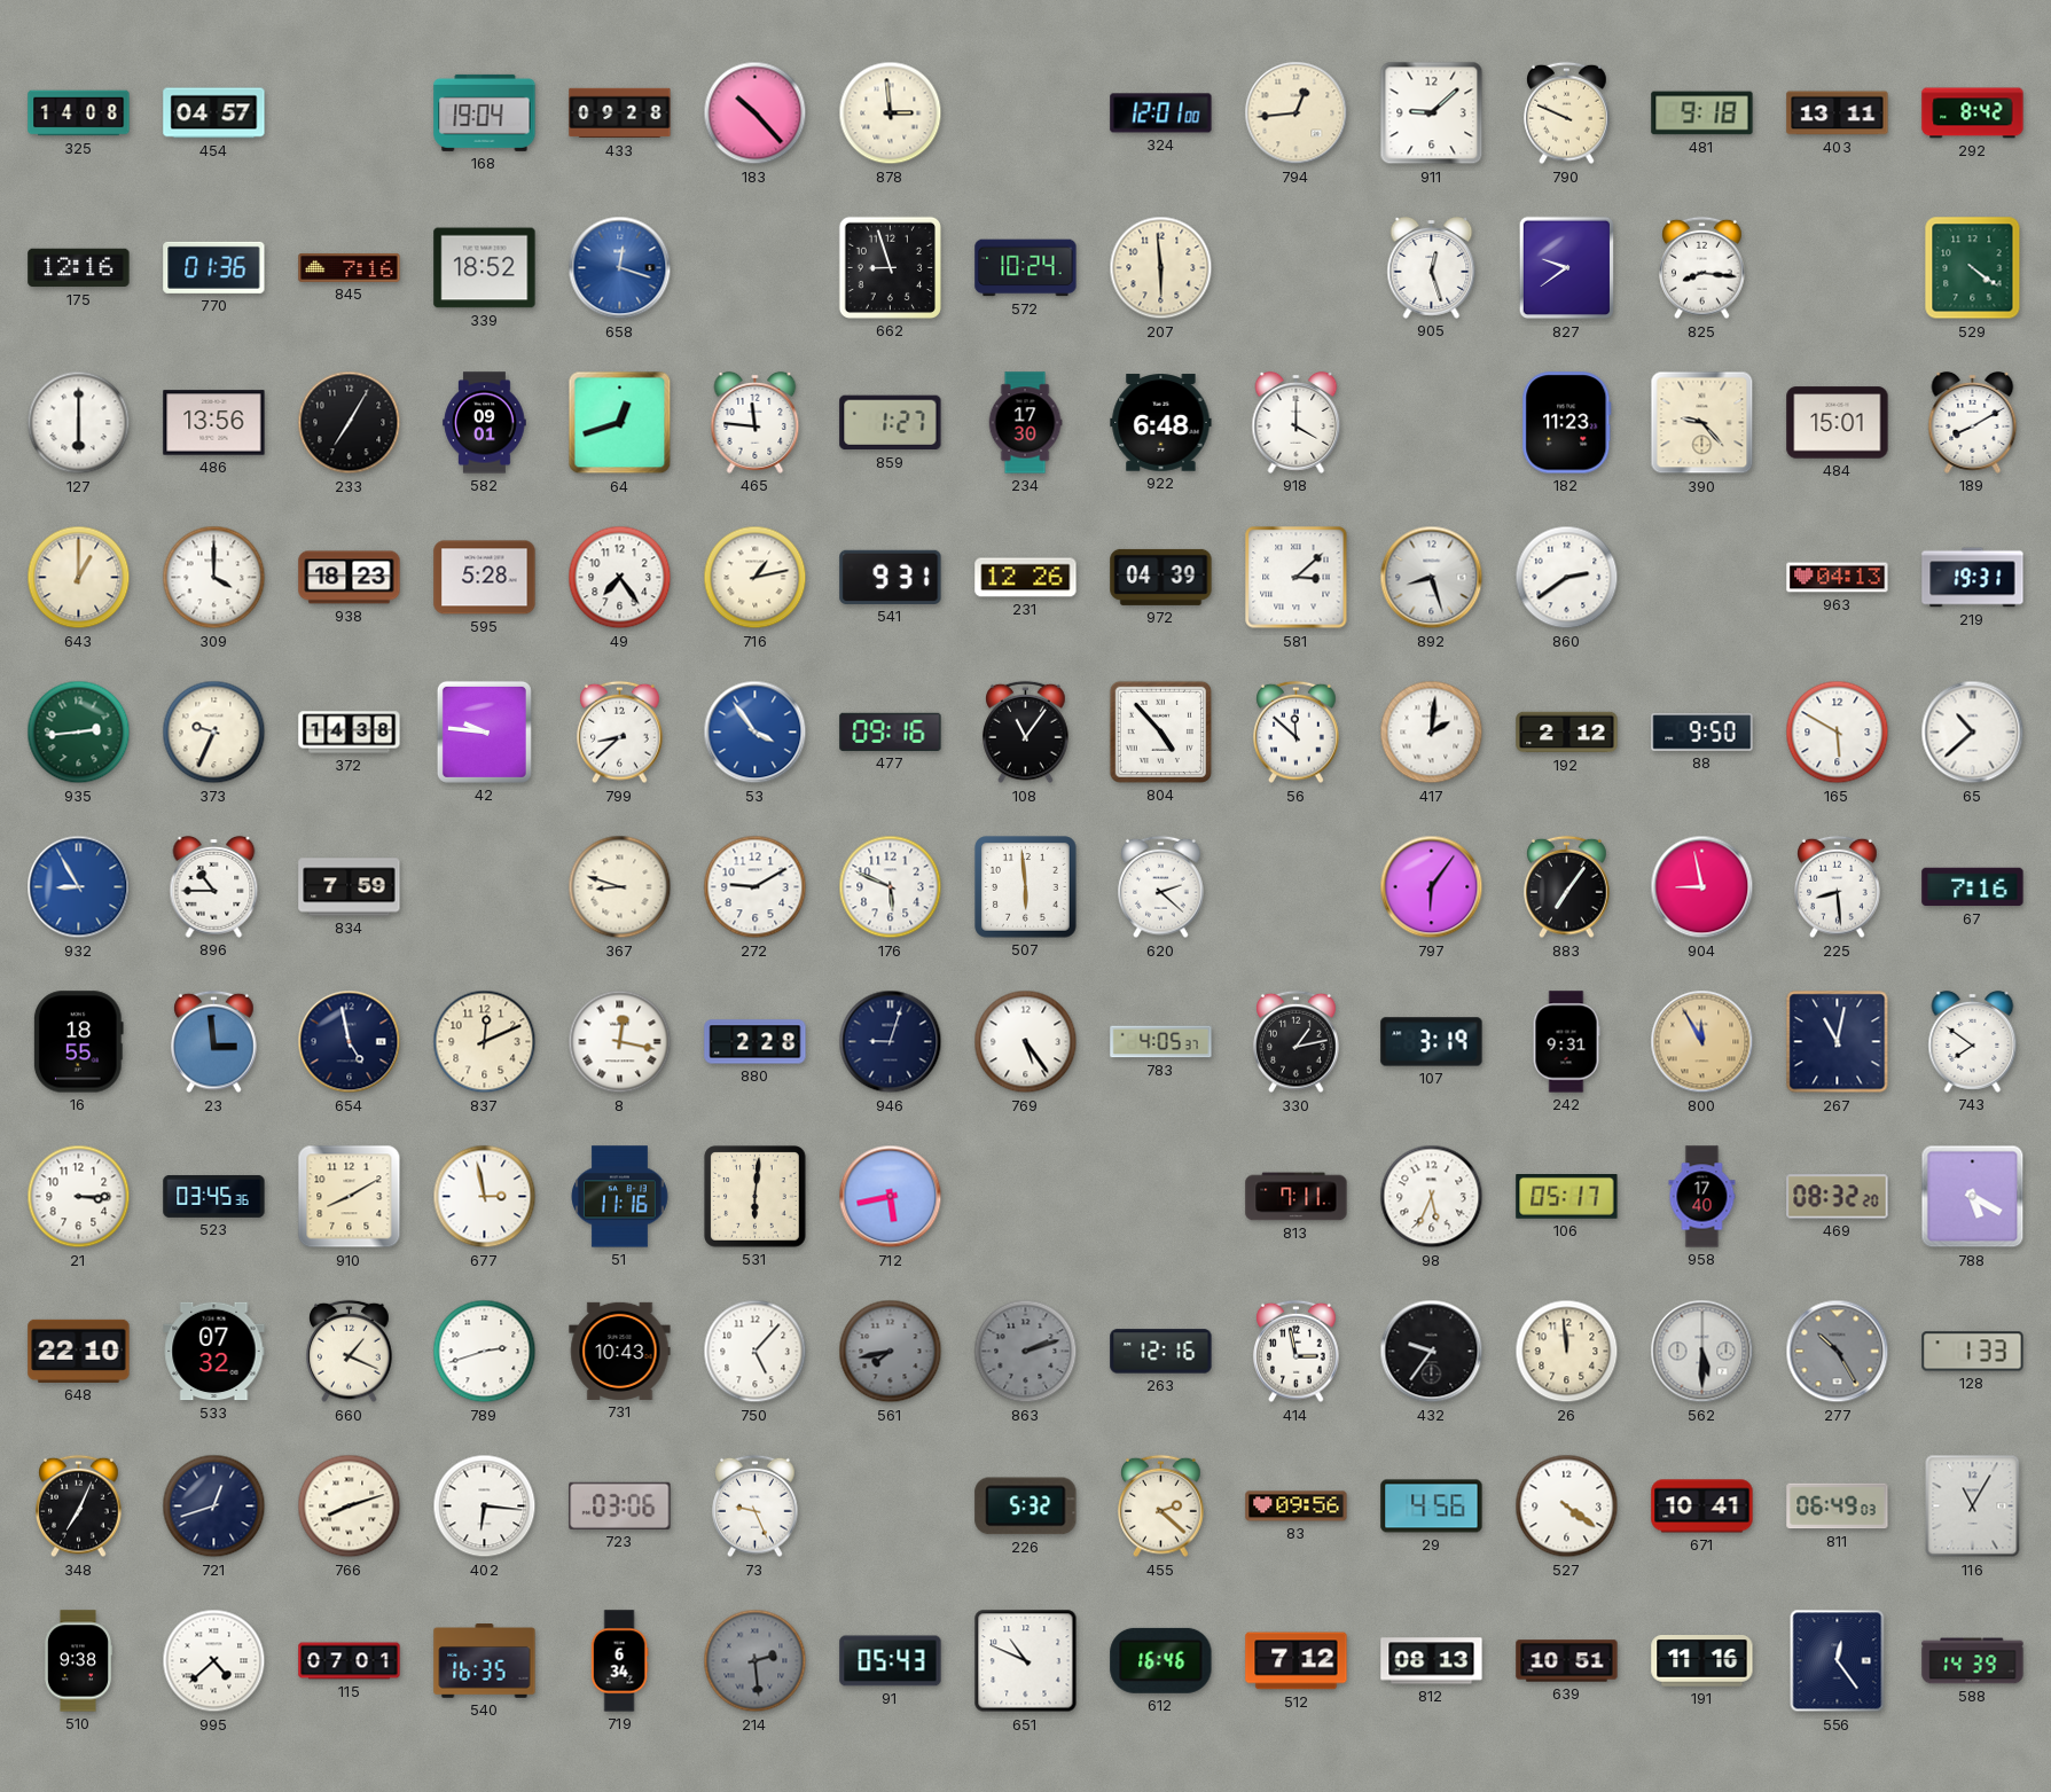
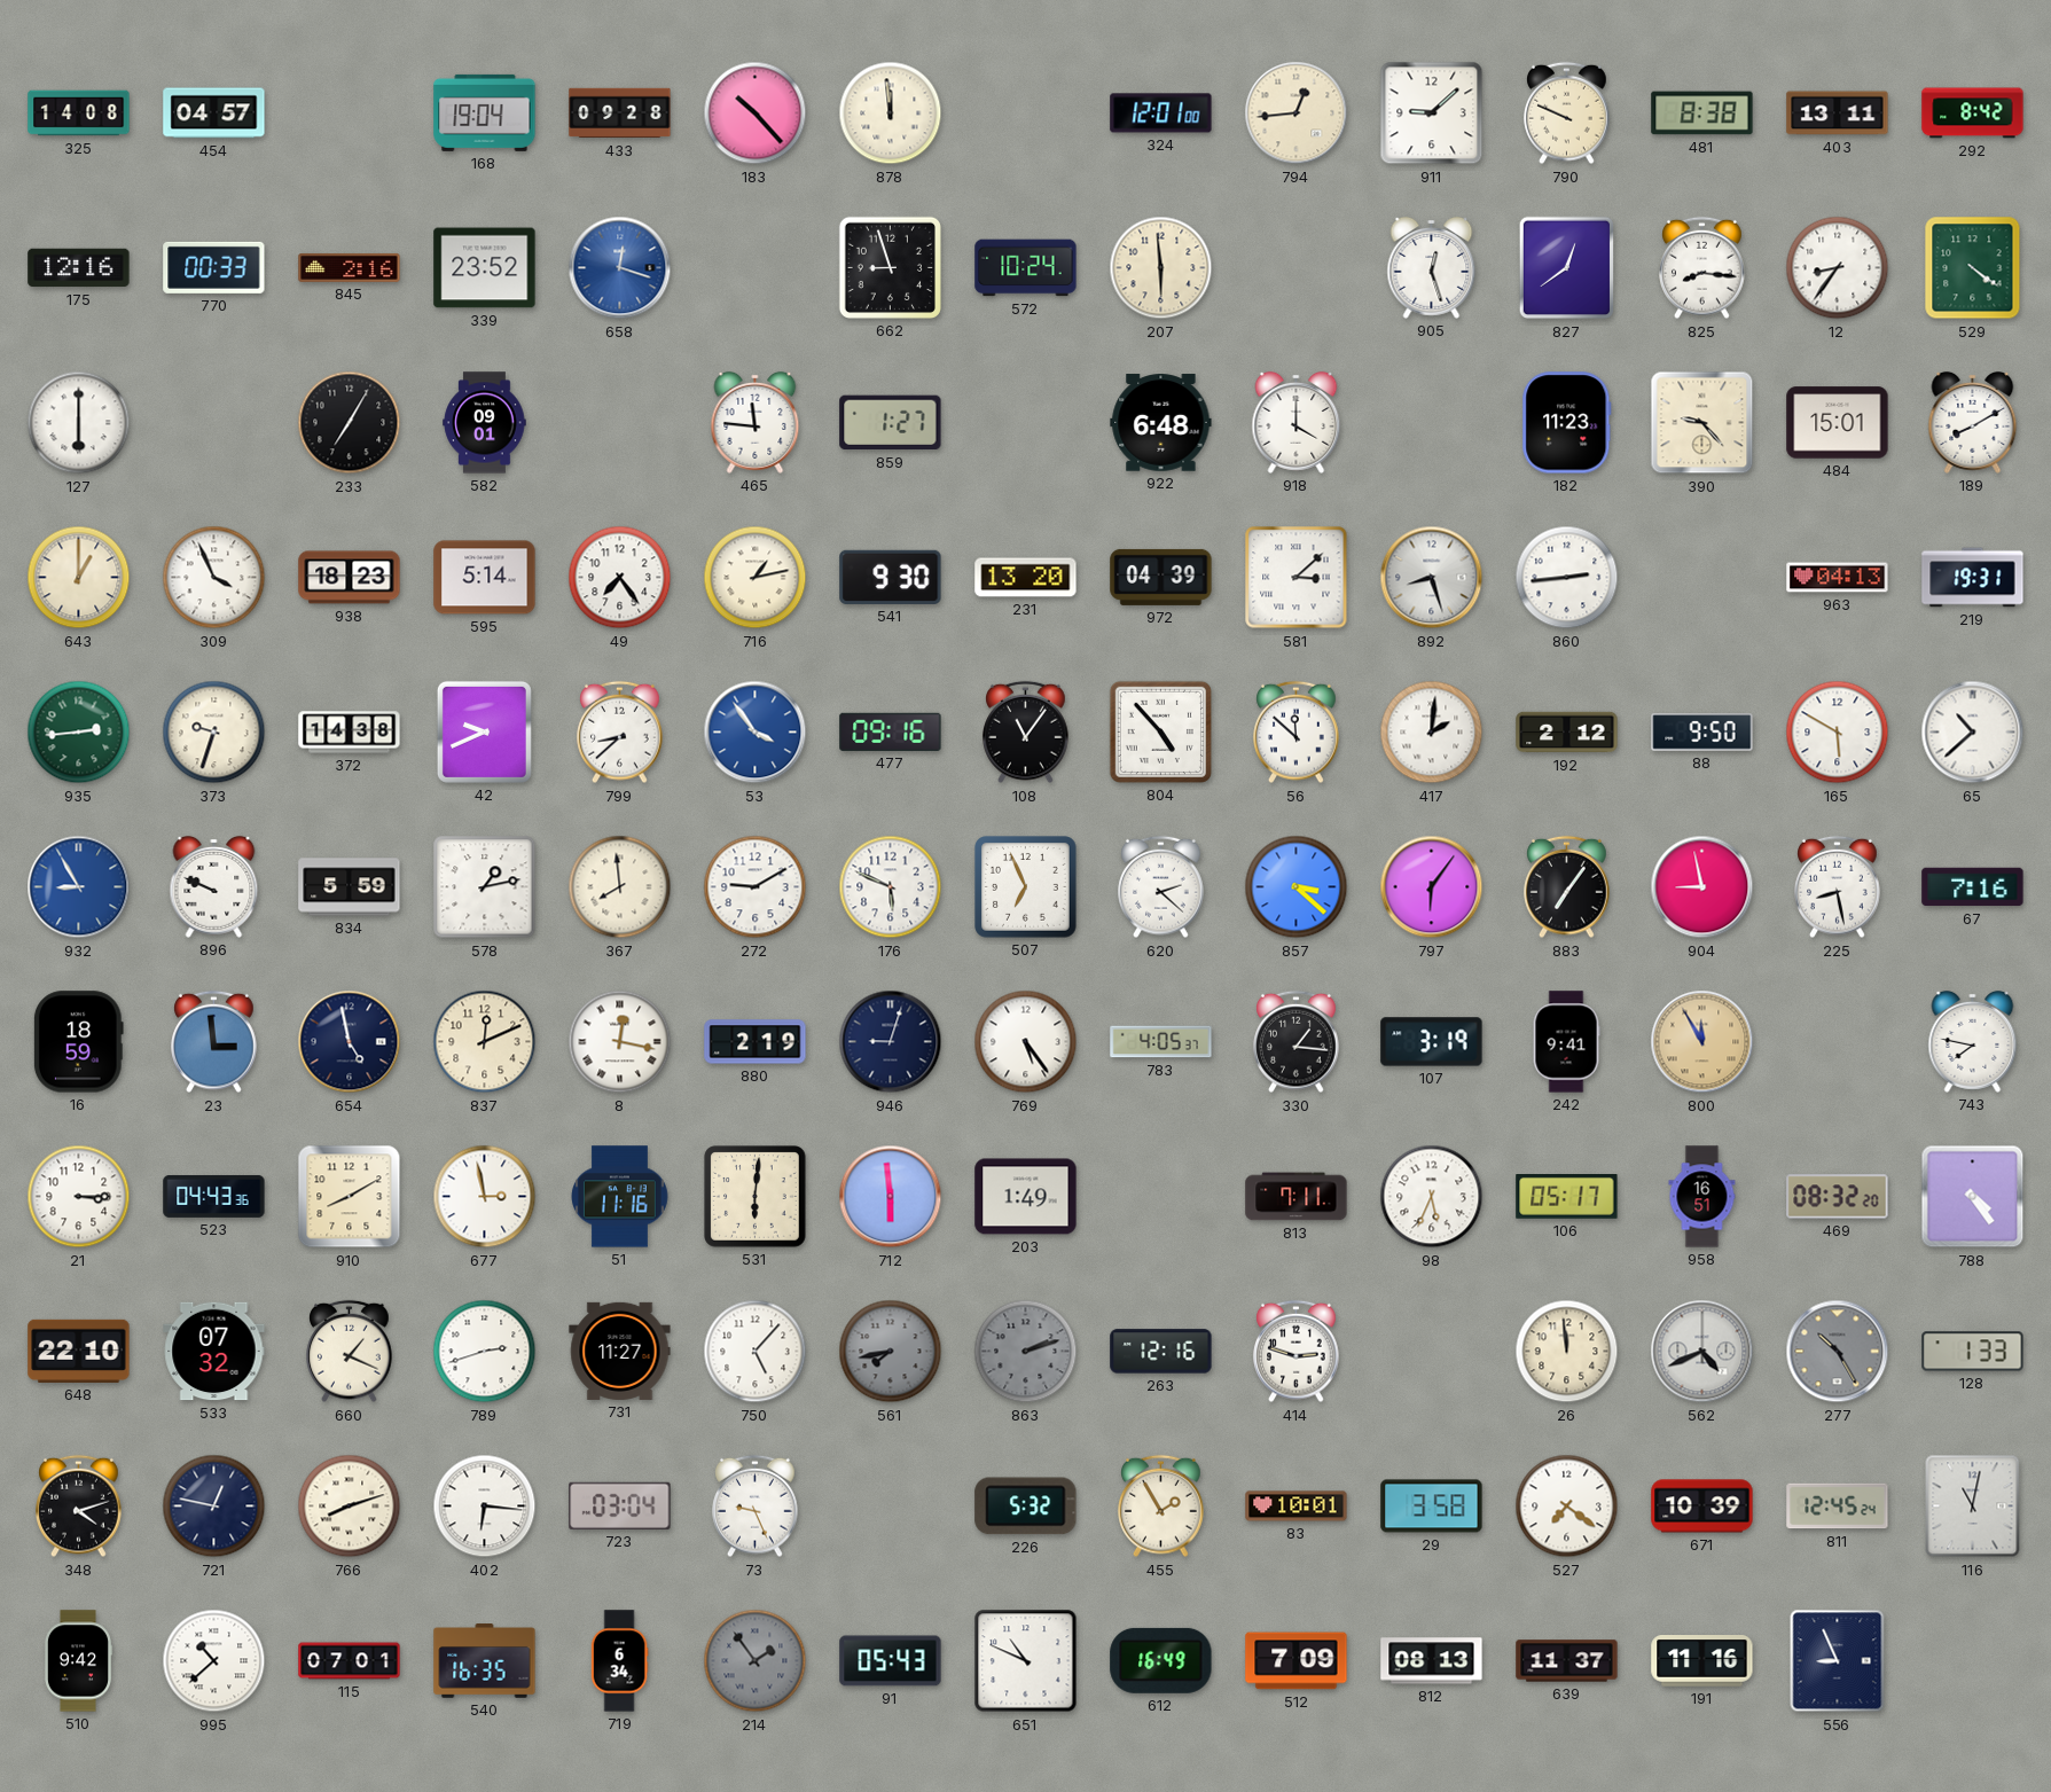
878: 2:59 -> 11:59 (891, 114)
481: 9:18 -> 8:38 (1702, 114)
770: 01:36 -> 00:33 (214, 267)
845: 7:16 -> 2:16 (350, 267)
339: 18:52 -> 23:52 (485, 268)
827: 9:39 -> 12:39 (1567, 268)
12: none -> 8:36 (1838, 268)
486: 13:56 -> none (214, 423)
64: 12:42 -> none (620, 423)
234: 17:30 -> none (1025, 423)
309: 4:00 -> 3:56 (214, 578)
595: 5:28 -> 5:14 (485, 578)
541: 9:31 -> 9:30 (891, 577)
231: 12:26 -> 13:20 (1026, 578)
860: 2:39 -> 2:44 (1567, 578)
373: 9:34 -> 9:33 (214, 733)
42: 9:46 -> 9:41 (484, 731)
896: 10:45 -> 9:49 (214, 886)
834: 7:59 -> 5:59 (350, 887)
578: none -> 1:13 (485, 887)
367: 8:48 -> 7:59 (620, 887)
507: 5:59 -> 6:56 (1026, 887)
857: none -> 3:22 (1297, 887)
225: 8:29 -> 8:28 (1838, 887)
16: 18:55 -> 18:59 (78, 1042)
880: 2:28 -> 2:19 (756, 1042)
330: 1:13 -> 1:16 (1297, 1042)
242: 9:31 -> 9:41 (1566, 1042)
267: 11:02 -> none (1838, 1042)
743: 7:51 -> 7:47 (1973, 1041)
523: 03:45 -> 04:43 (214, 1196)
712: 5:43 -> 5:59 (891, 1197)
203: none -> 1:49 (1026, 1197)
958: 17:40 -> 16:51 (1702, 1197)
788: 5:20 -> 4:24 (1973, 1197)
731: 10:43 -> 11:27 (620, 1351)
414: 2:58 -> 2:48 (1297, 1352)
432: 9:36 -> none (1432, 1352)
562: 5:30 -> 4:41 (1702, 1352)
348: 7:04 -> 4:12 (79, 1507)
721: 12:42 -> 12:47 (214, 1507)
723: 03:06 -> 03:04 (620, 1505)
455: 2:22 -> 1:55 (1161, 1507)
83: 09:56 -> 10:01 (1297, 1507)
29: 4:56 -> 3:58 (1432, 1507)
527: 4:21 -> 7:21 (1567, 1507)
671: 10:41 -> 10:39 (1702, 1507)
811: 06:49 -> 12:45 (1838, 1507)
116: 11:05 -> 11:02 (1973, 1507)
510: 9:38 -> 9:42 (77, 1661)
995: 4:38 -> 10:38 (214, 1661)
214: 2:29 -> 1:54 (756, 1661)
612: 16:46 -> 16:49 (1161, 1660)
512: 7:12 -> 7:09 (1297, 1661)
639: 10:51 -> 11:37 (1567, 1661)
556: 12:24 -> 8:56 (1838, 1661)
588: 14:39 -> none (1973, 1661)
